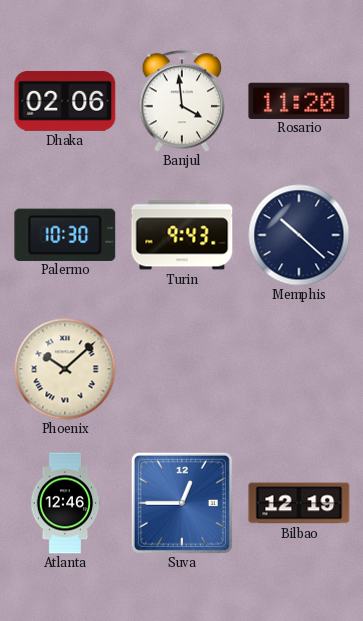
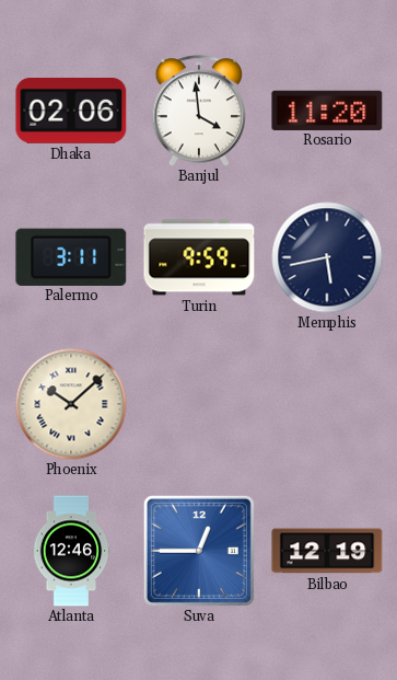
Palermo: 10:30 -> 3:11 (71, 256)
Turin: 9:43 -> 9:59 (199, 257)
Memphis: 10:22 -> 5:43 (327, 257)
